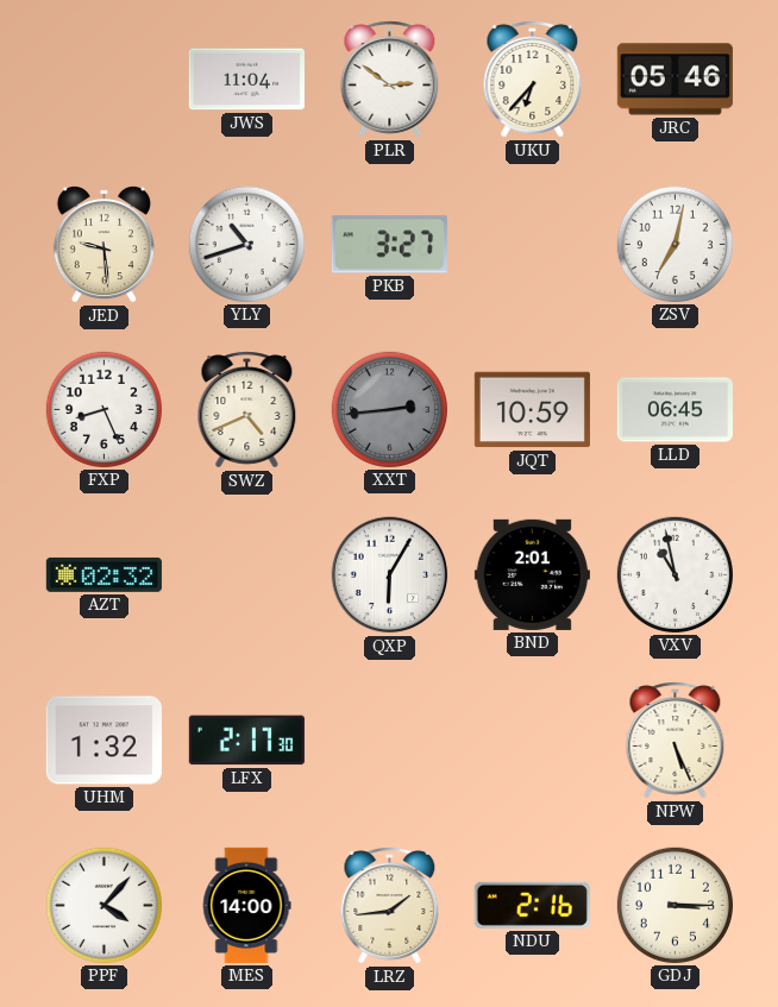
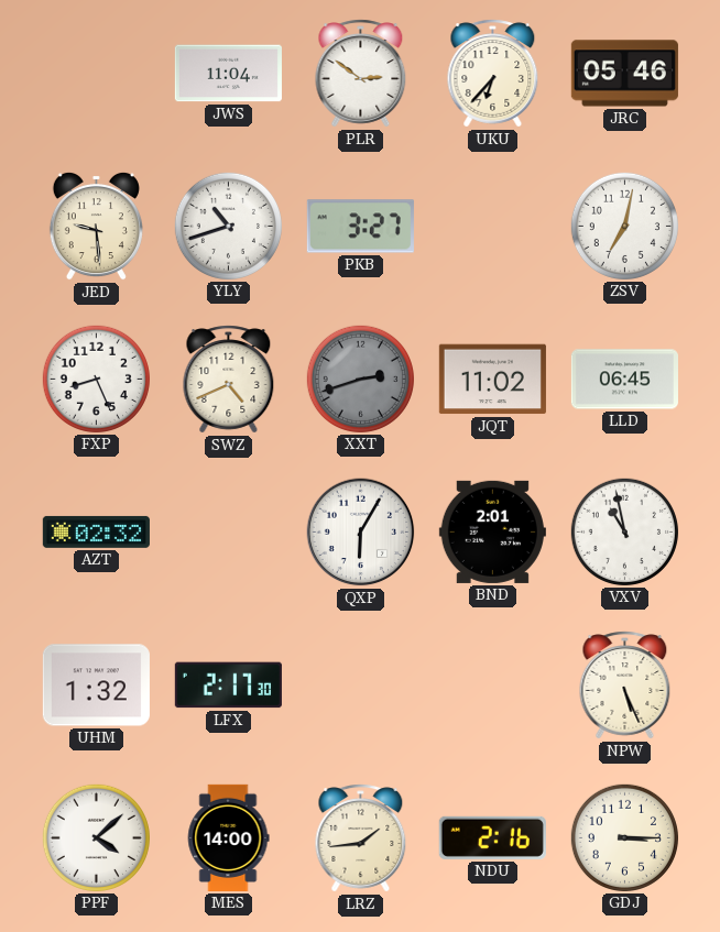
XXT: 2:44 -> 2:42 (360, 379)
JQT: 10:59 -> 11:02 (492, 380)
PPF: 4:07 -> 4:08 (96, 837)
